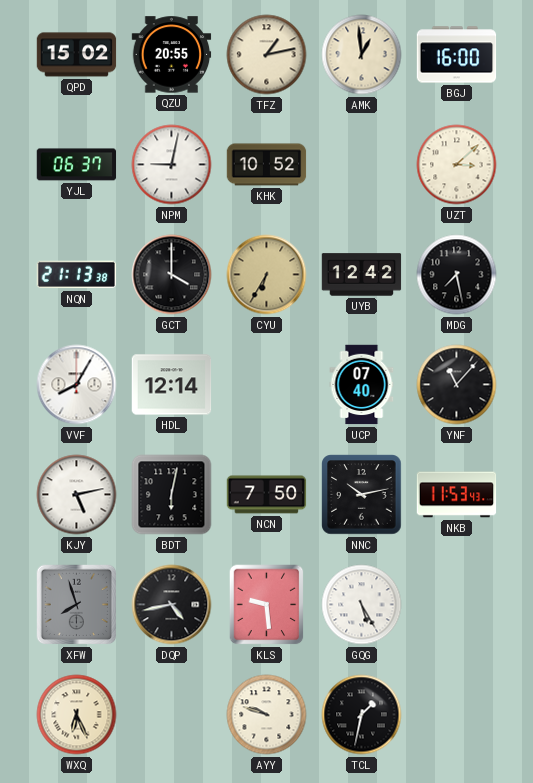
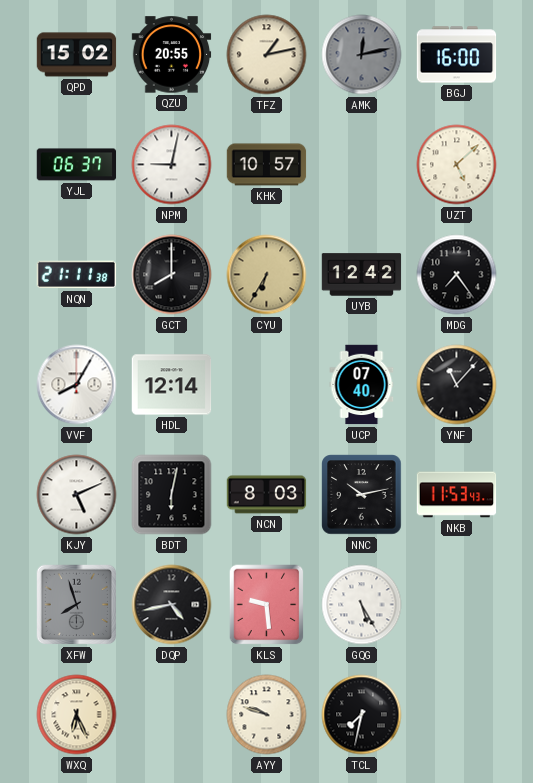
AMK: 12:59 -> 12:13 (362, 55)
AMK dial: cream -> grey (362, 55)
KHK: 10:52 -> 10:57 (267, 165)
UZT: 3:08 -> 5:08 (457, 165)
NQN: 21:13 -> 21:11 (77, 275)
GCT: 4:00 -> 8:00 (172, 275)
MDG: 7:28 -> 7:24 (457, 275)
KJY: 5:13 -> 5:11 (77, 495)
NCN: 7:50 -> 8:03 (267, 495)
TCL: 1:32 -> 7:32 (362, 715)
